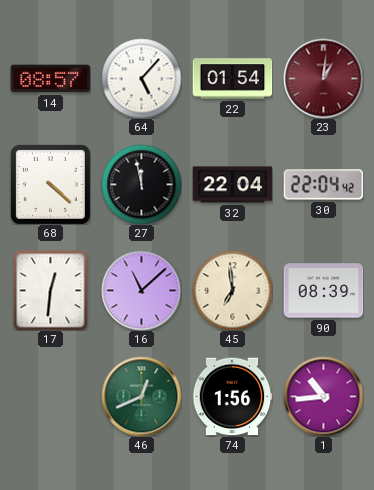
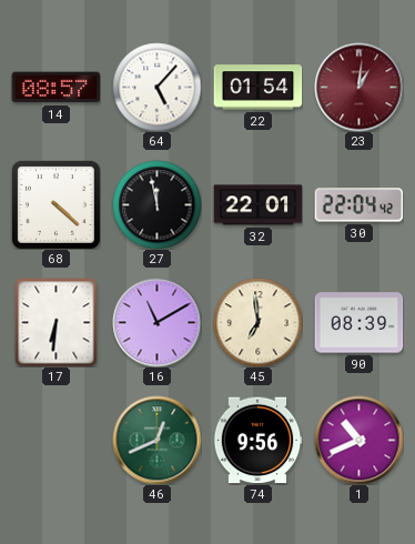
32: 22:04 -> 22:01 (257, 205)
17: 12:31 -> 6:31 (57, 322)
16: 11:08 -> 11:10 (156, 322)
74: 1:56 -> 9:56 (257, 441)
1: 10:44 -> 10:41 (358, 440)
